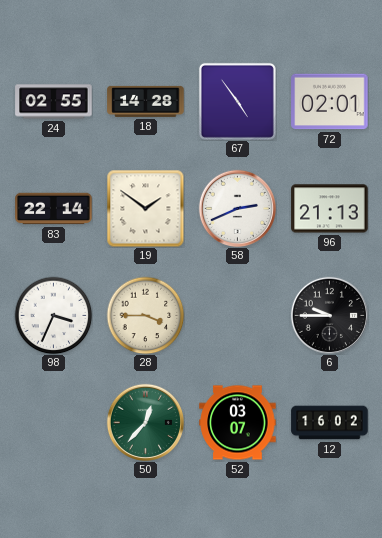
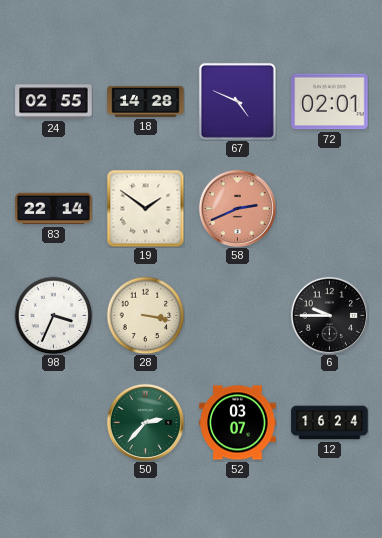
67: 4:54 -> 4:49 (237, 101)
58 dial: white -> salmon (237, 208)
96: 21:13 -> none (330, 209)
28: 3:45 -> 3:17 (145, 315)
50: 12:37 -> 2:37 (145, 422)
12: 16:02 -> 16:24 (330, 423)
